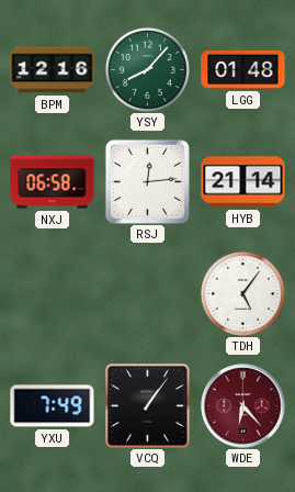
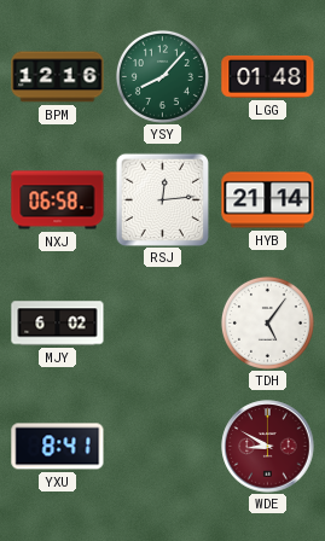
MJY: none -> 6:02 (58, 324)
YXU: 7:49 -> 8:41 (58, 447)
VCQ: 1:06 -> none (148, 406)
WDE: 6:23 -> 8:50 (268, 447)
